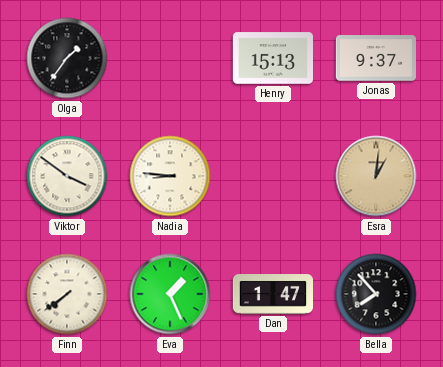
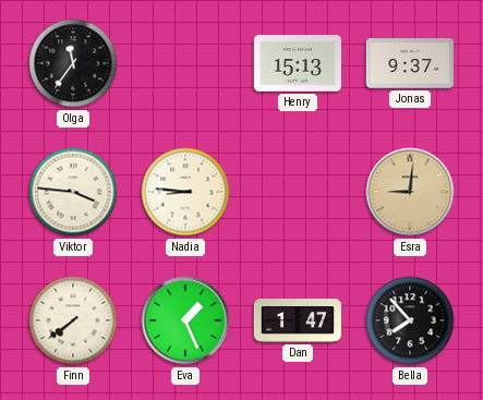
Olga: 1:36 -> 11:36 (73, 63)
Viktor: 3:51 -> 3:46 (73, 192)
Esra: 1:01 -> 9:01 (410, 192)
